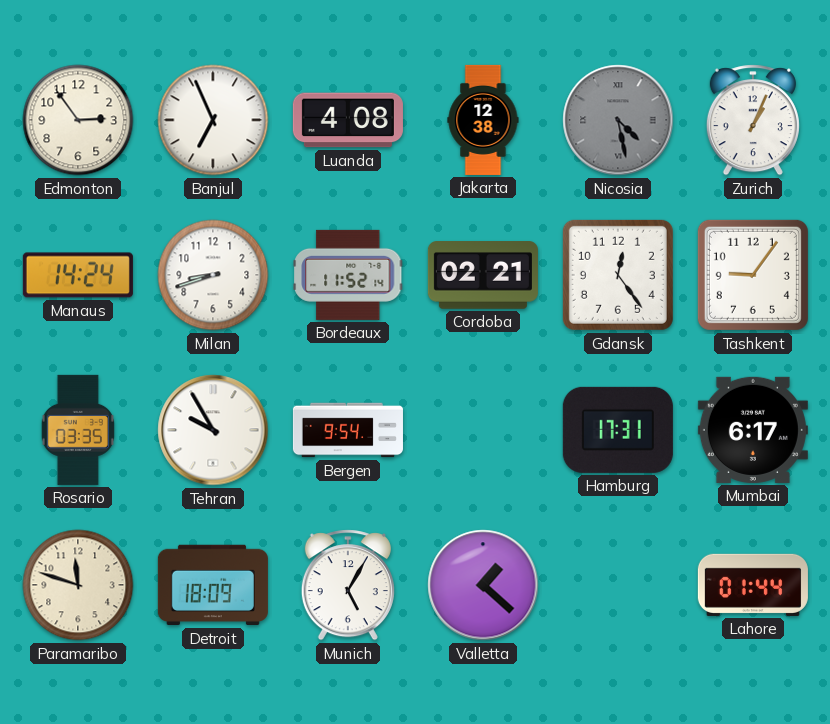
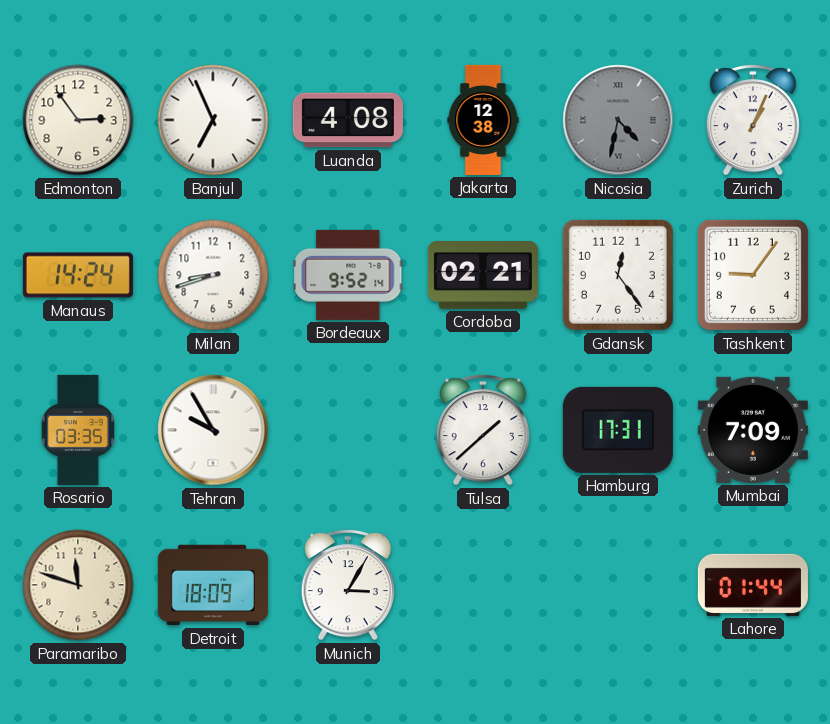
Nicosia: 4:28 -> 4:32 (618, 120)
Bordeaux: 11:52 -> 9:52 (348, 275)
Bergen: 9:54 -> none (348, 430)
Tulsa: none -> 1:38 (483, 430)
Mumbai: 6:17 -> 7:09 (753, 430)
Munich: 5:05 -> 3:05 (348, 585)
Valletta: 1:22 -> none (483, 585)
